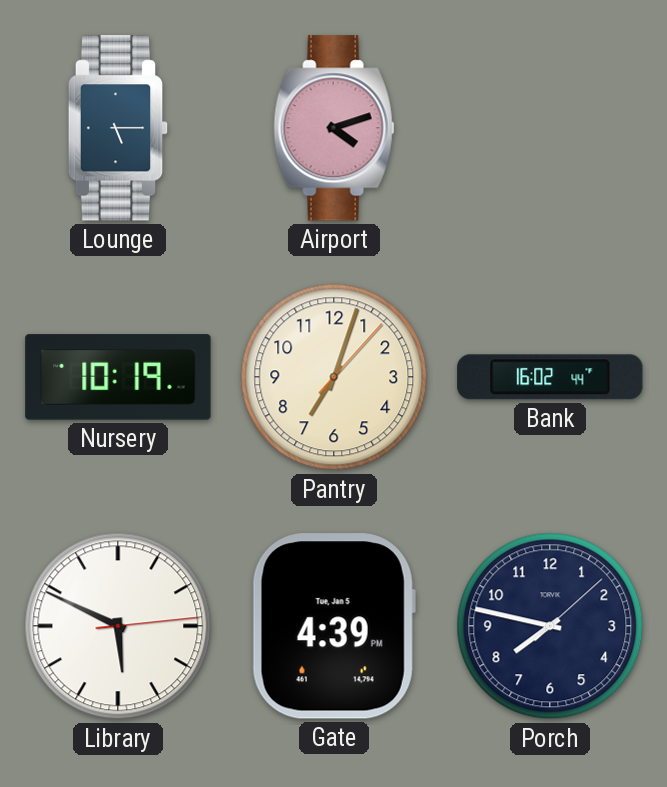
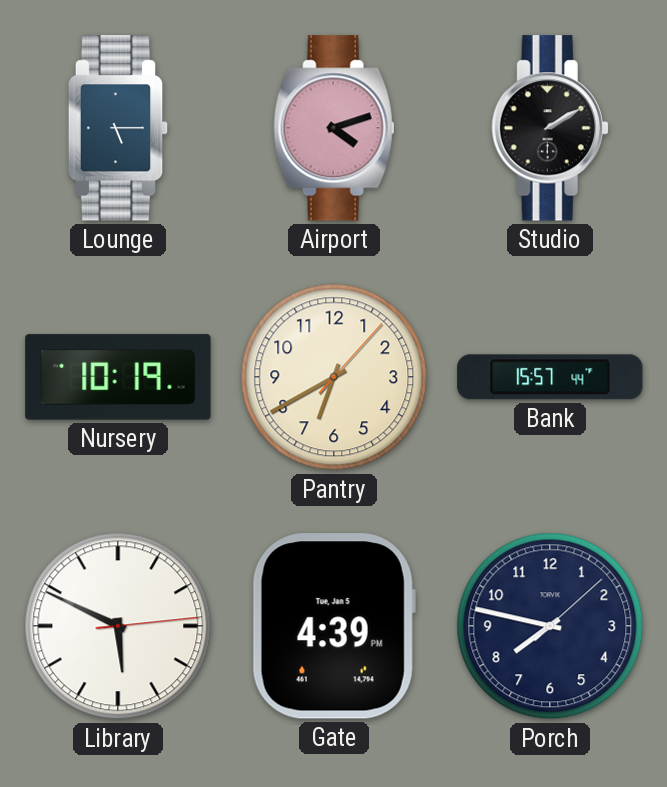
Studio: none -> 2:10 (550, 128)
Pantry: 7:03 -> 6:40 (334, 377)
Bank: 16:02 -> 15:57 (550, 377)
